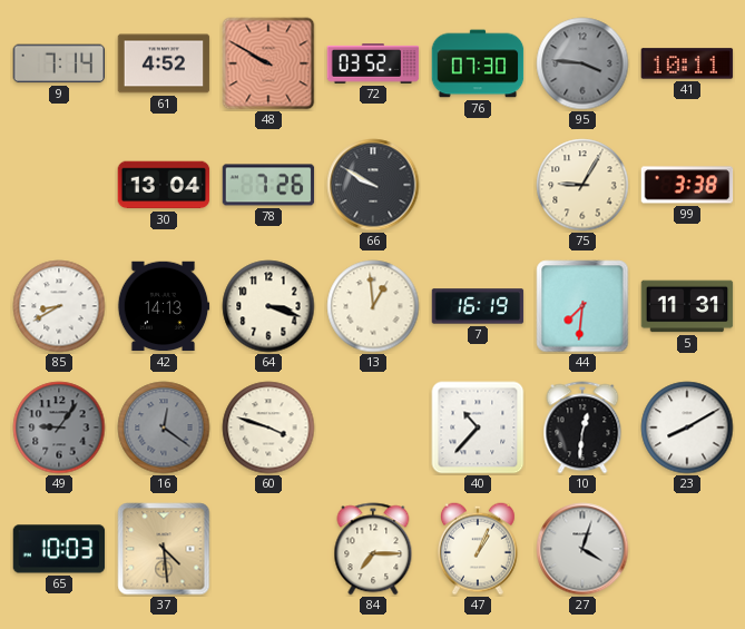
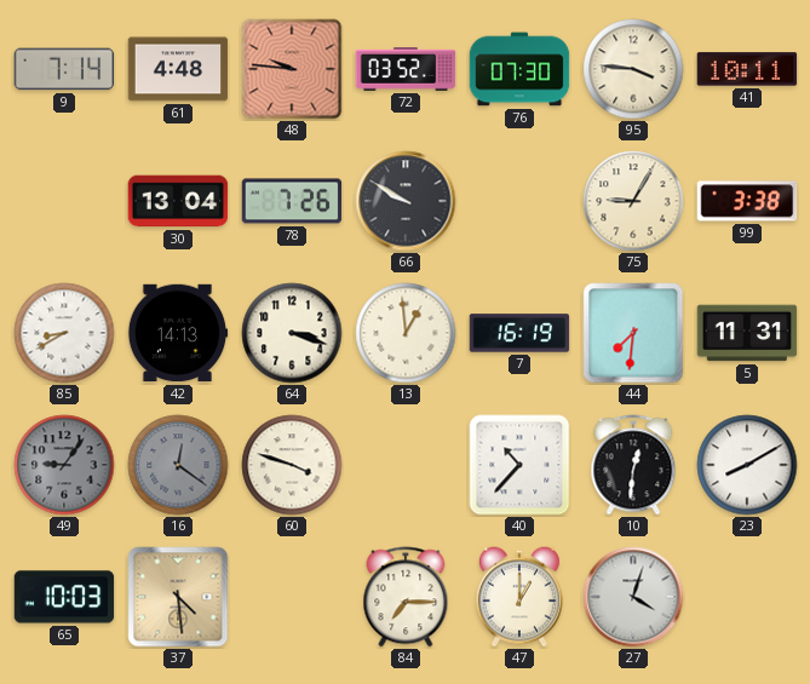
61: 4:52 -> 4:48 (178, 69)
48: 9:50 -> 9:46 (292, 69)
95 dial: grey -> cream (633, 69)
47: 1:04 -> 1:00 (519, 597)
